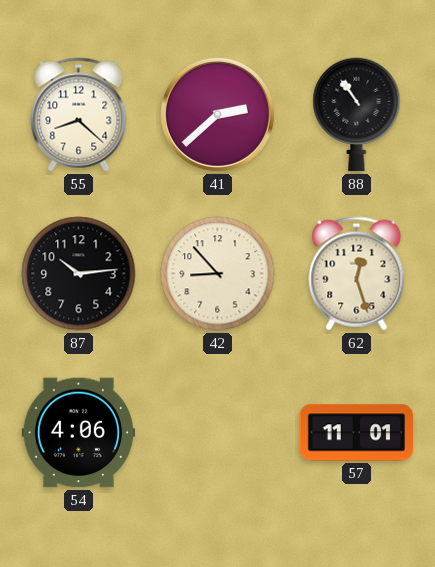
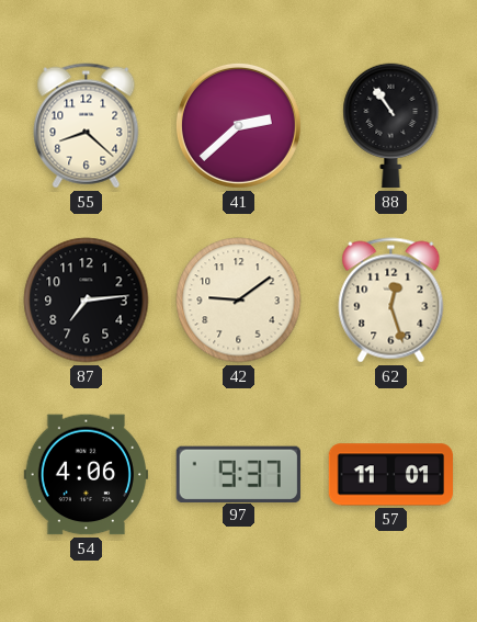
87: 10:14 -> 7:14 (87, 301)
42: 8:53 -> 9:09 (239, 301)
97: none -> 9:37 (238, 474)
